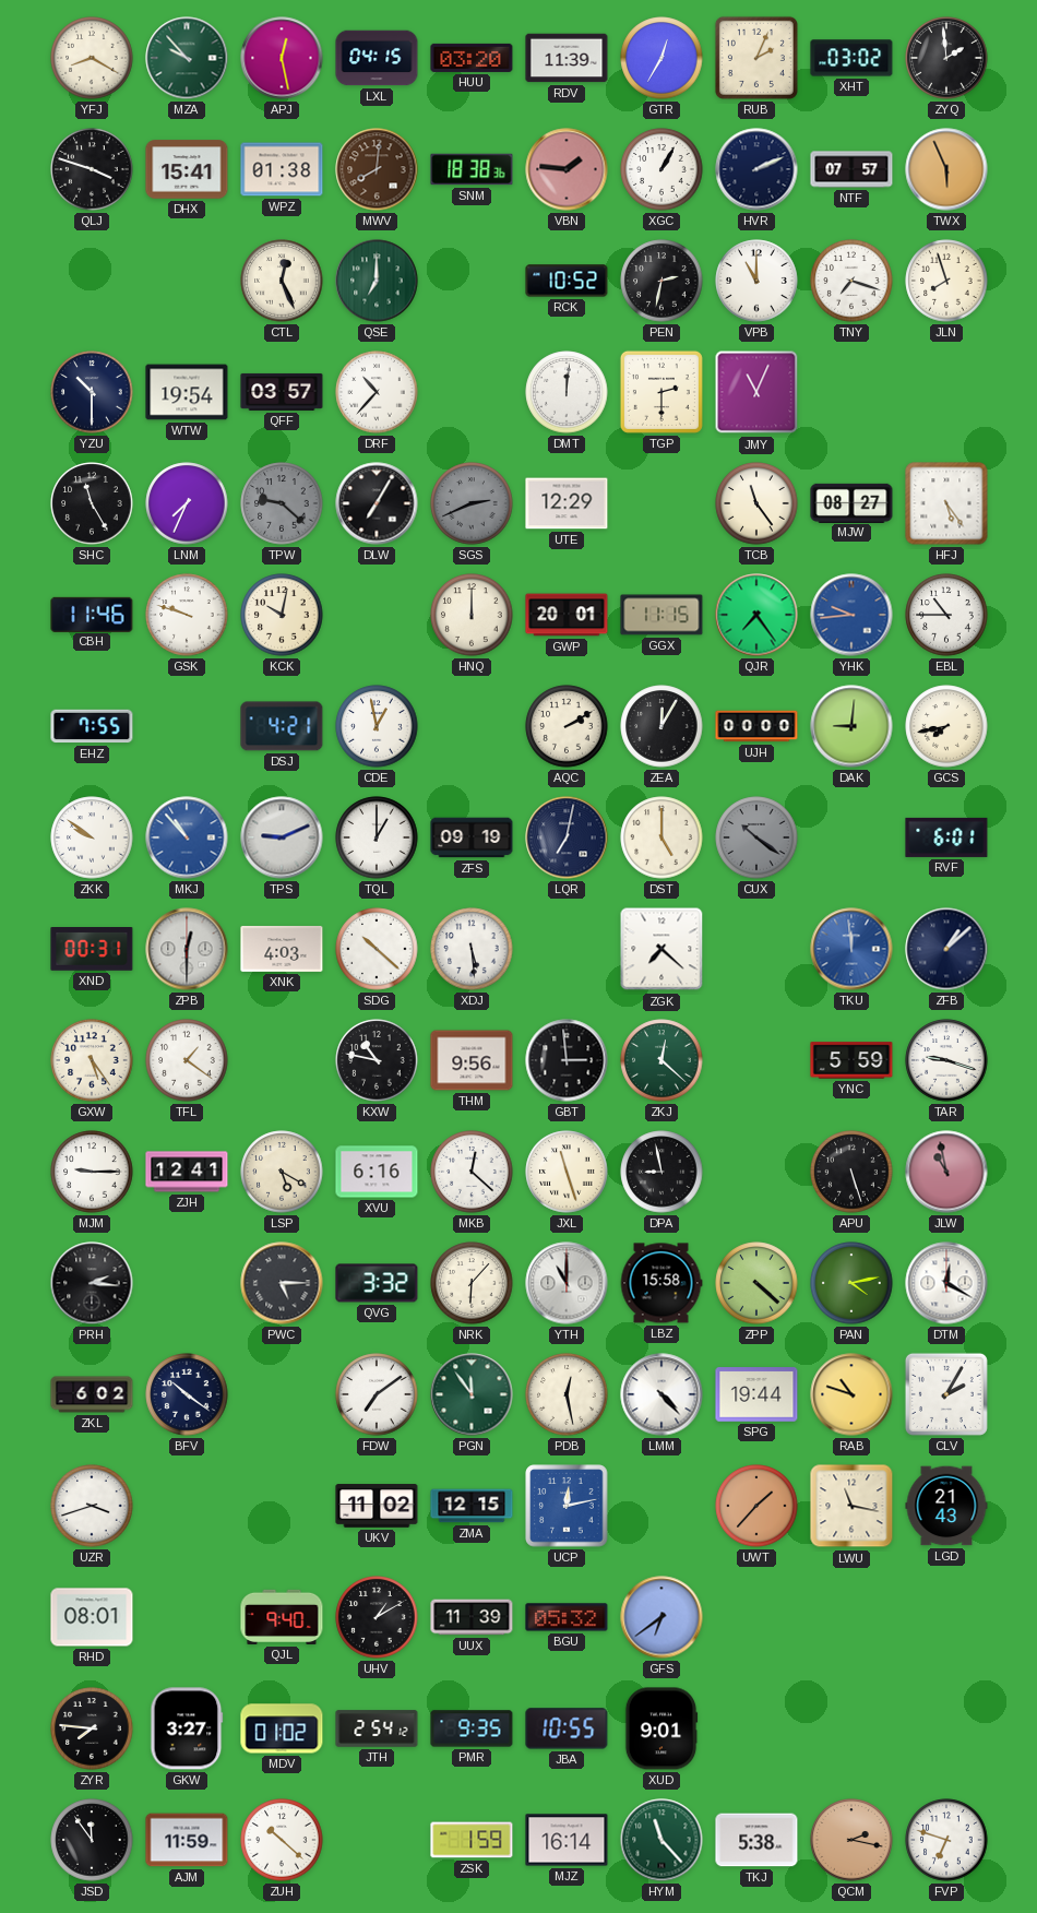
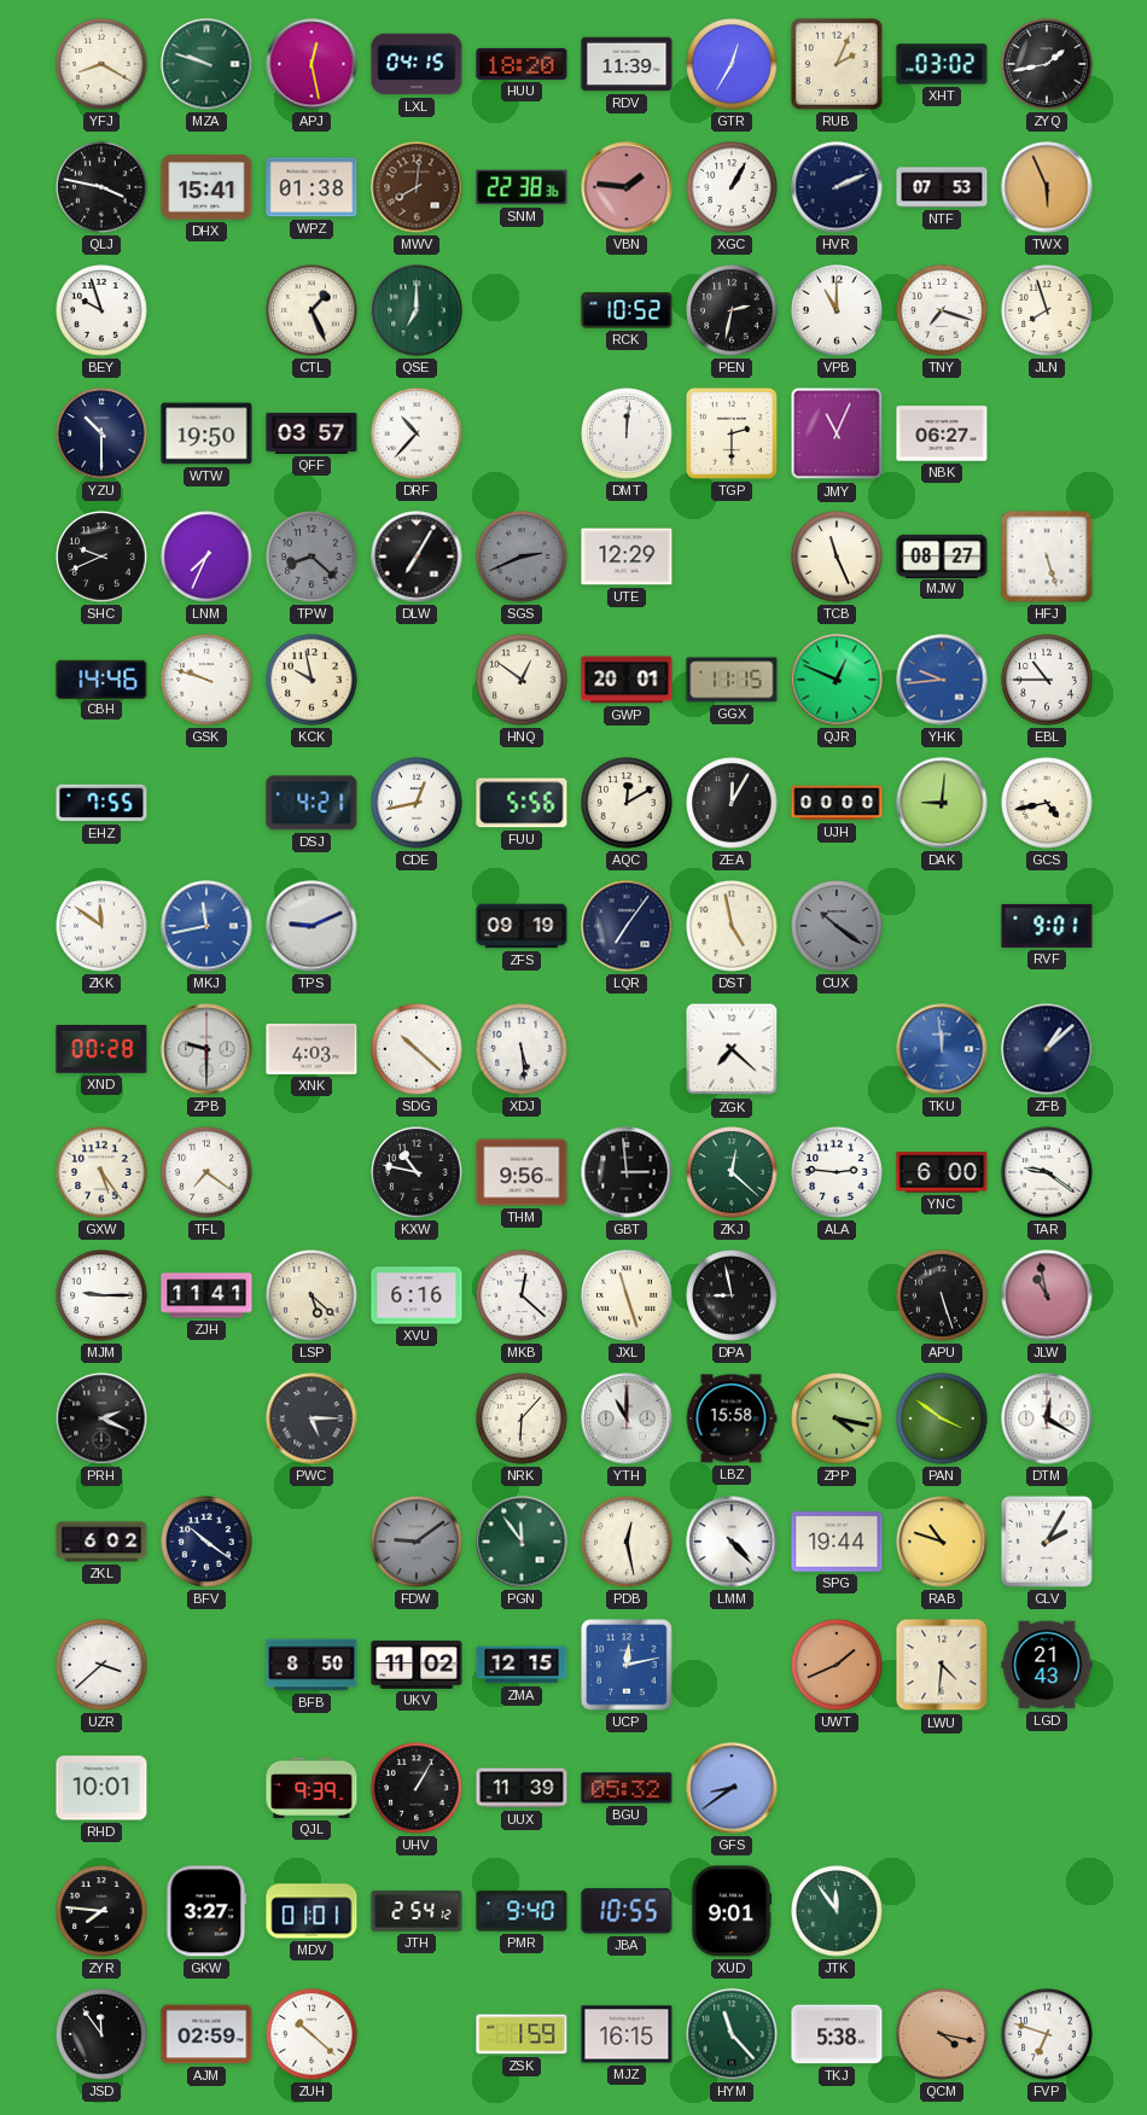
MZA: 9:53 -> 9:48 (206, 64)
HUU: 03:20 -> 18:20 (522, 64)
ZYQ: 1:59 -> 1:43 (1047, 64)
QLJ: 3:48 -> 3:47 (101, 187)
SNM: 18:38 -> 22:38 (522, 187)
NTF: 07:57 -> 07:53 (942, 187)
BEY: none -> 9:57 (101, 310)
CTL: 12:26 -> 1:26 (312, 310)
WTW: 19:54 -> 19:50 (206, 433)
NBK: none -> 06:27 (942, 433)
SHC: 11:25 -> 9:41 (101, 557)
TPW: 9:22 -> 8:22 (312, 557)
TCB: 11:24 -> 11:26 (837, 557)
HFJ: 5:24 -> 5:27 (1047, 557)
CBH: 11:46 -> 14:46 (101, 678)
KCK: 10:02 -> 9:58 (312, 680)
HNQ: 12:00 -> 12:51 (522, 680)
QJR: 7:24 -> 12:49 (837, 680)
CDE: 12:58 -> 12:43 (417, 803)
FUU: none -> 5:56 (522, 803)
AQC: 2:10 -> 12:10 (627, 803)
GCS: 7:43 -> 4:43 (1047, 803)
ZKK: 9:51 -> 11:51 (101, 926)
MKJ: 10:53 -> 11:43 (206, 926)
TQL: 1:00 -> none (377, 837)
LQR: 7:02 -> 7:06 (627, 926)
DST: 5:00 -> 4:58 (732, 926)
RVF: 6:01 -> 9:01 (1047, 926)
XND: 00:31 -> 00:28 (101, 1050)
ZPB: 12:30 -> 9:30 (206, 1049)
TFL: 1:21 -> 7:21 (206, 1172)
ALA: none -> 2:46 (837, 1172)
YNC: 5:59 -> 6:00 (942, 1172)
TAR: 9:18 -> 9:21 (1047, 1172)
ZJH: 12:41 -> 11:41 (206, 1295)
LSP: 5:20 -> 5:22 (312, 1295)
PRH: 2:16 -> 2:19 (101, 1418)
QVG: 3:32 -> none (377, 1283)
ZPP: 4:22 -> 4:17 (837, 1418)
PAN: 4:13 -> 3:51 (942, 1418)
FDW: 7:09 -> 9:09 (417, 1542)
FDW dial: white -> grey (417, 1542)
UZR: 3:42 -> 3:38 (101, 1665)
BFB: none -> 8:50 (312, 1665)
UWT: 1:37 -> 1:41 (837, 1665)
LWU: 11:17 -> 4:31 (942, 1665)
RHD: 08:01 -> 10:01 (101, 1788)
QJL: 9:40 -> 9:39 (312, 1788)
UHV: 1:10 -> 1:05 (417, 1788)
GFS: 6:39 -> 8:39 (732, 1788)
MDV: 01:02 -> 01:01 (312, 1911)
PMR: 9:35 -> 9:40 (522, 1911)
JTK: none -> 11:54 (837, 1911)
AJM: 11:59 -> 02:59 (206, 2034)
MJZ: 16:14 -> 16:15 (627, 2034)
QCM: 2:17 -> 4:17 (942, 2034)
